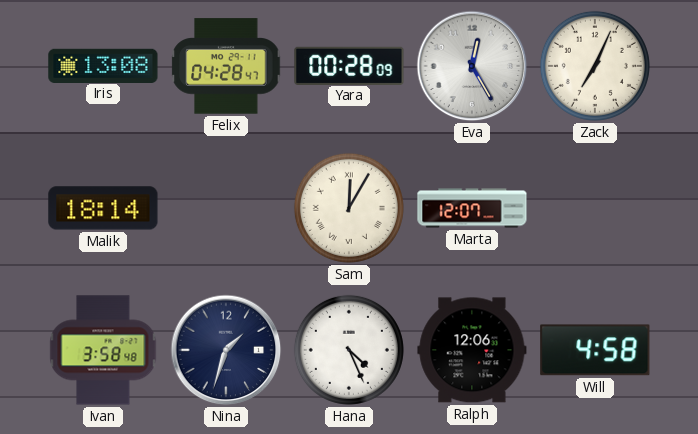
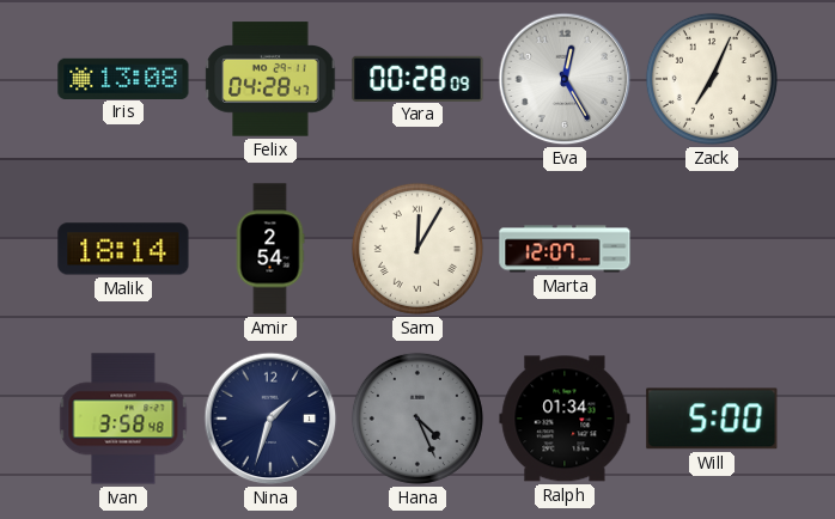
Amir: none -> 2:54 (270, 249)
Hana dial: white -> grey (417, 419)
Ralph: 12:06 -> 01:34 (565, 419)
Will: 4:58 -> 5:00 (712, 419)
